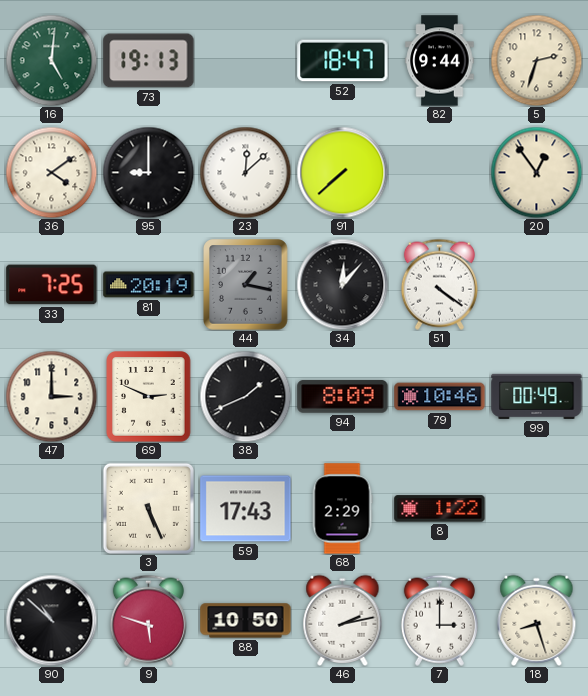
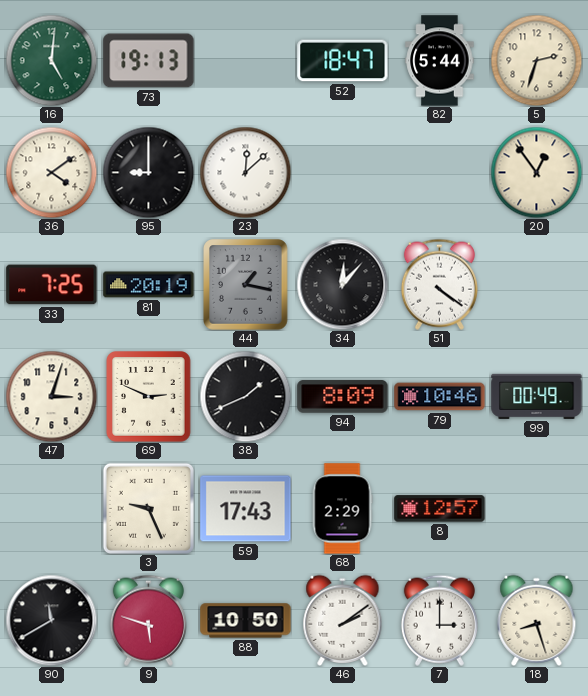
82: 9:44 -> 5:44 (440, 61)
91: 7:38 -> none (342, 172)
47: 3:00 -> 3:03 (51, 396)
3: 5:26 -> 9:26 (148, 508)
8: 1:22 -> 12:57 (440, 509)
90: 10:52 -> 11:40 (51, 620)
46: 2:13 -> 2:09 (343, 620)
